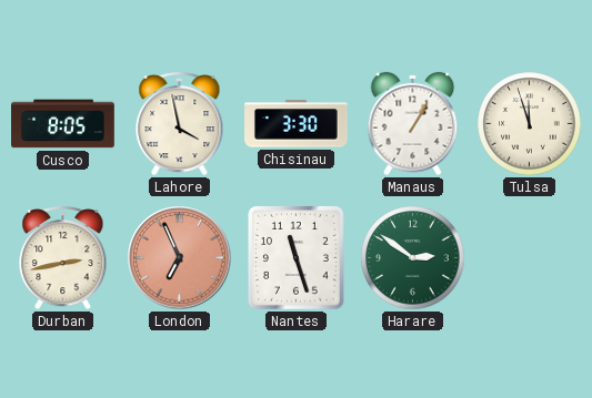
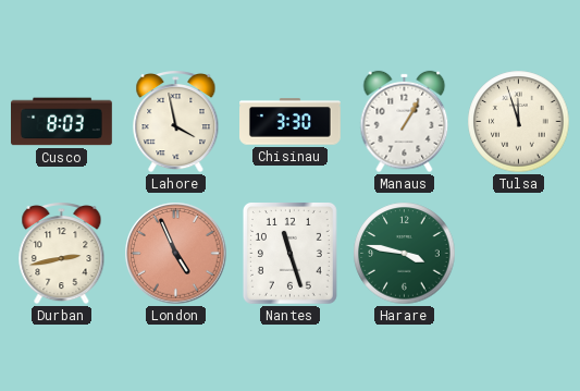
Cusco: 8:05 -> 8:03 (62, 122)
London: 6:56 -> 4:56 (176, 254)
Harare: 2:51 -> 3:47 (405, 254)
